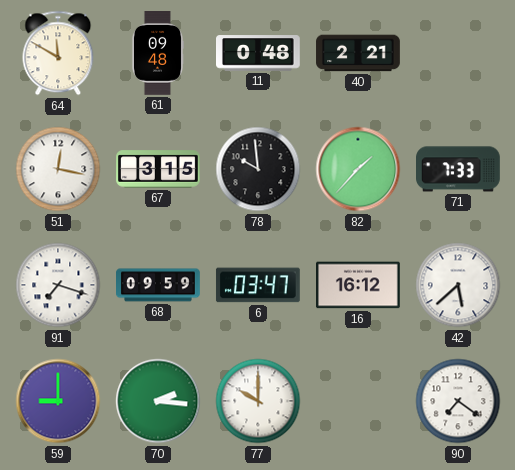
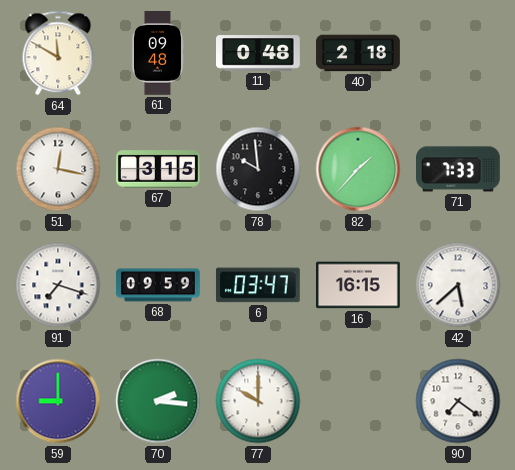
40: 2:21 -> 2:18 (358, 53)
16: 16:12 -> 16:15 (359, 285)
